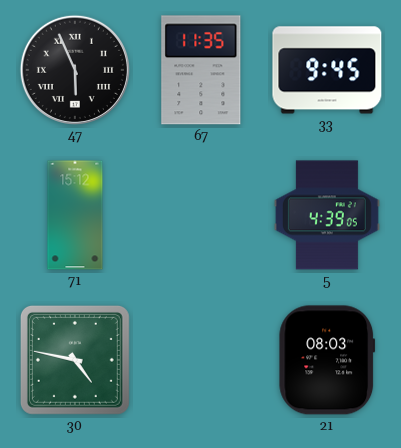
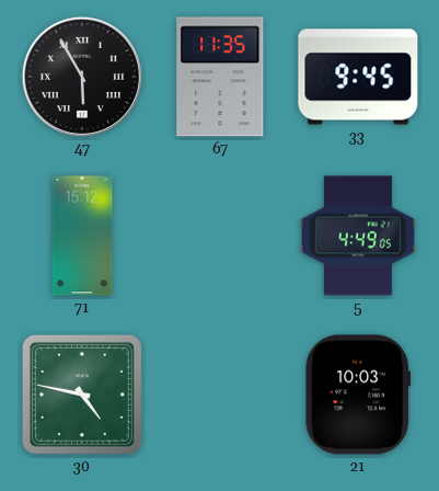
47: 5:56 -> 5:55 (82, 77)
5: 4:39 -> 4:49 (358, 236)
21: 08:03 -> 10:03 (358, 395)
